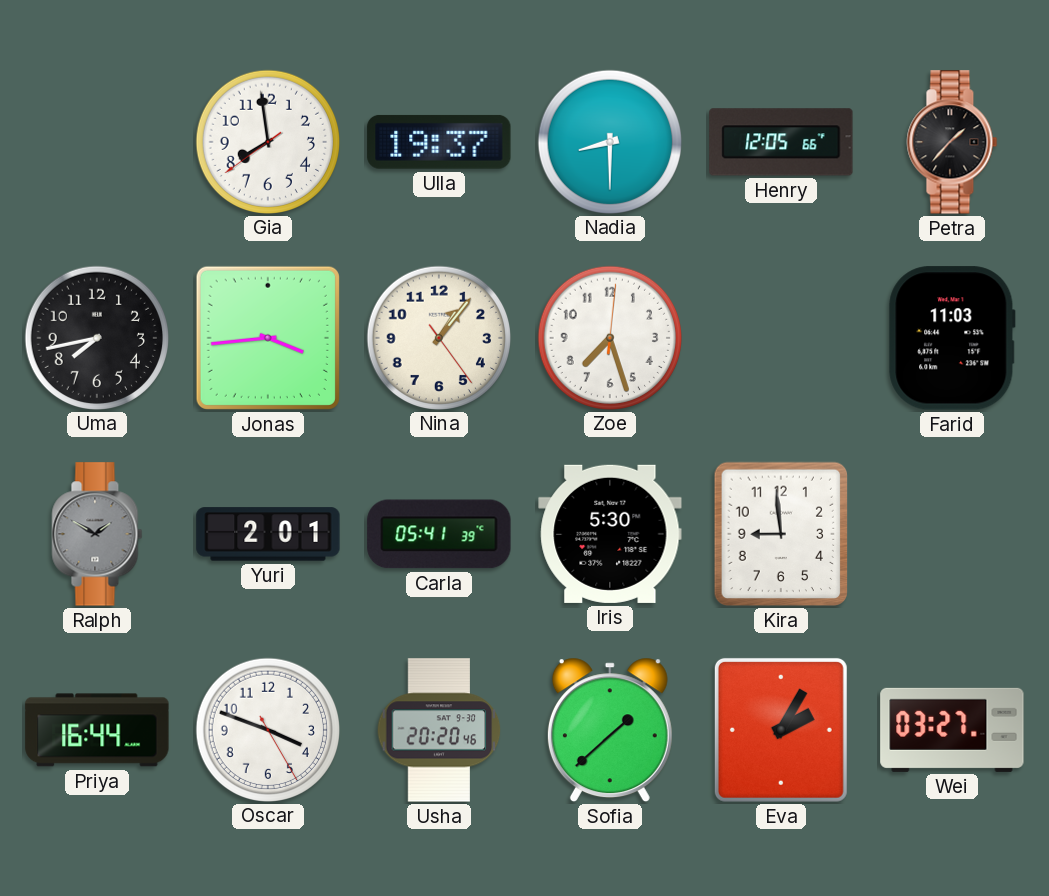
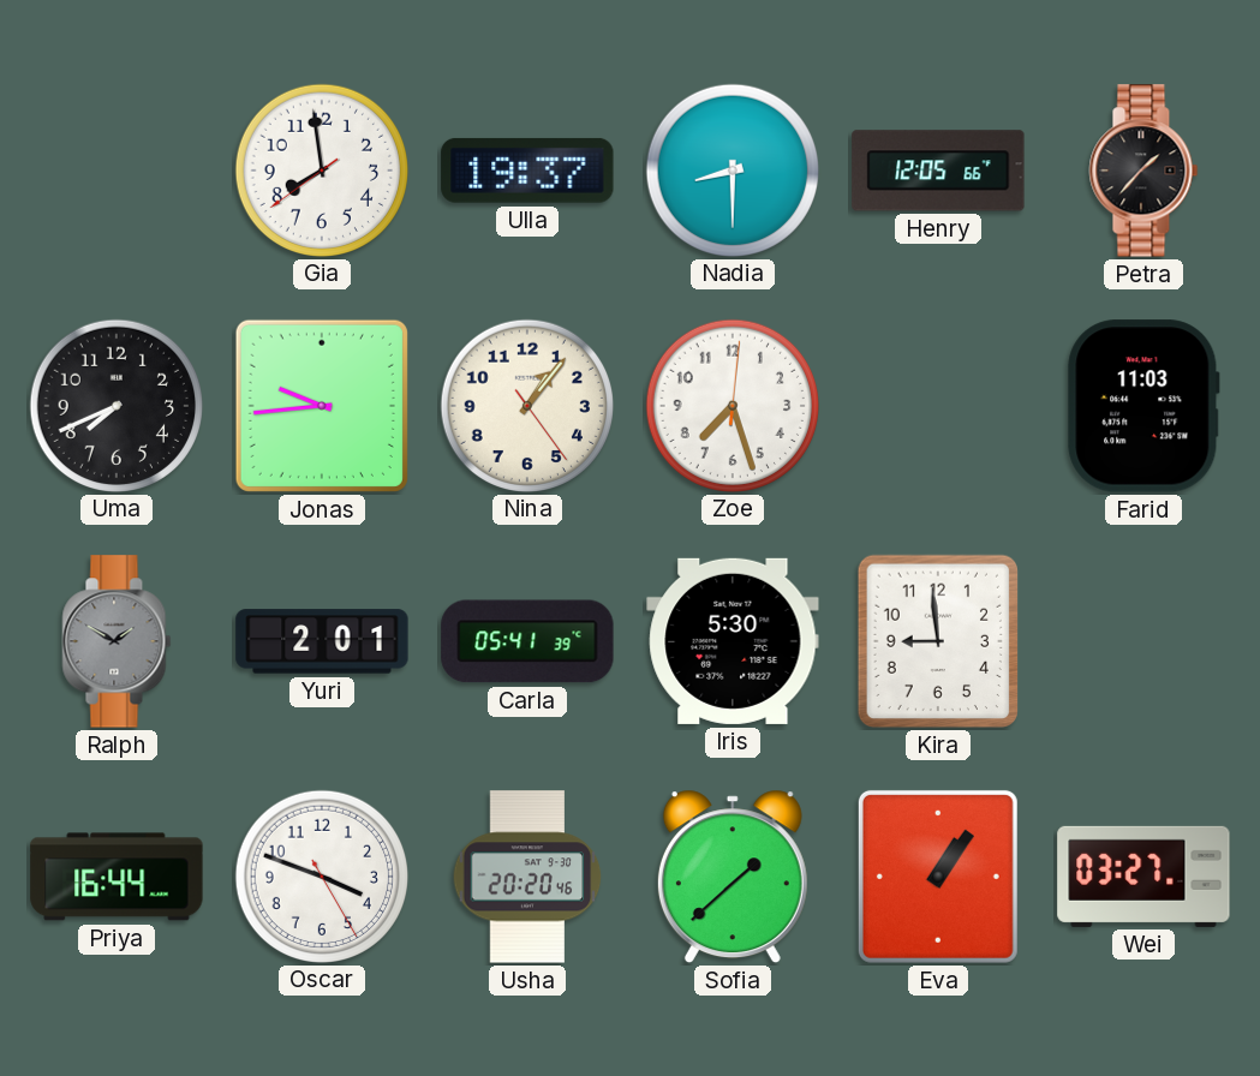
Uma: 7:43 -> 7:41 (115, 405)
Jonas: 3:44 -> 9:44 (322, 406)
Eva: 2:05 -> 1:06 (938, 877)
